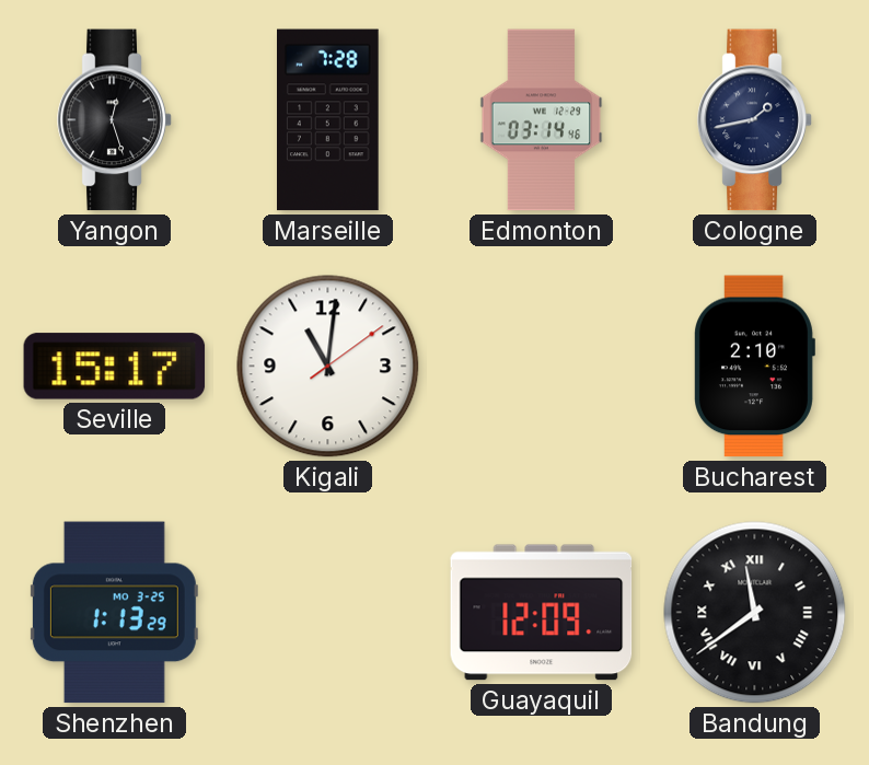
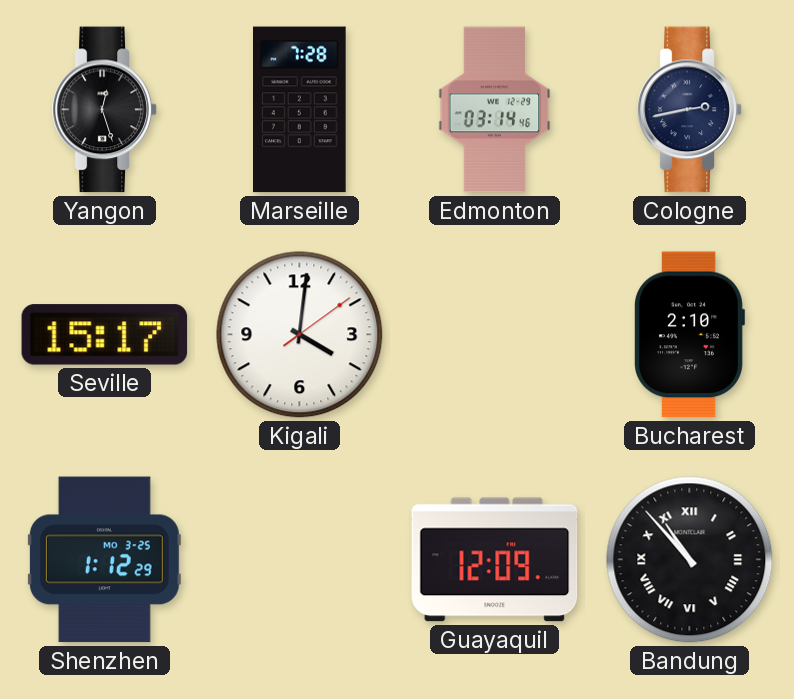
Cologne: 1:43 -> 2:43 (690, 110)
Kigali: 11:01 -> 4:01 (300, 335)
Shenzhen: 1:13 -> 1:12 (104, 560)
Bandung: 11:39 -> 10:53 (690, 560)
